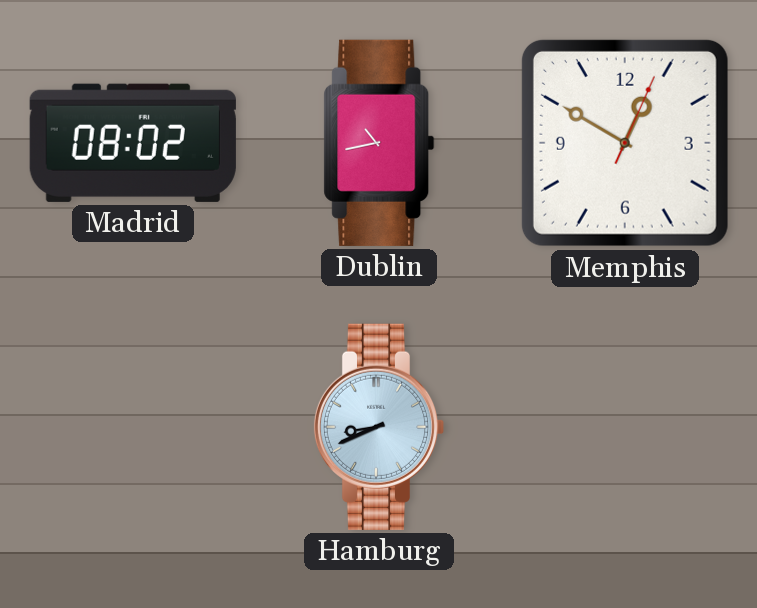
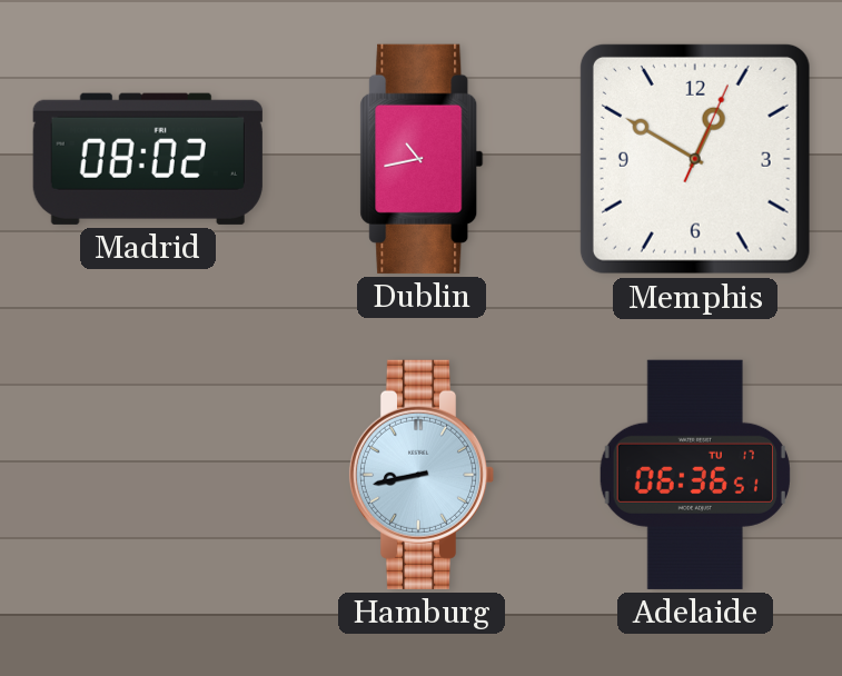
Hamburg: 8:41 -> 8:43 (422, 475)
Adelaide: none -> 06:36 (695, 475)
